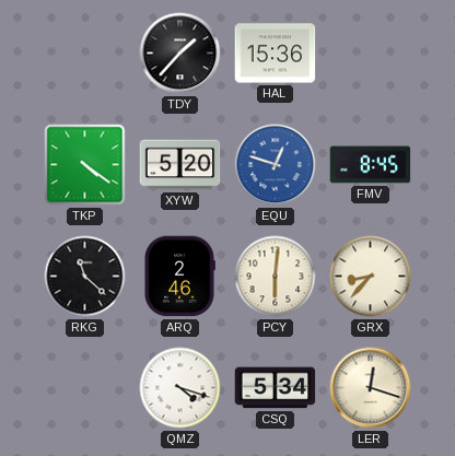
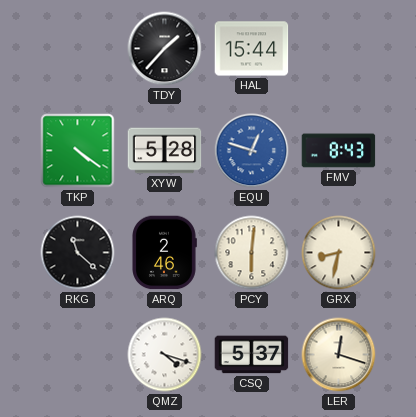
HAL: 15:36 -> 15:44 (252, 49)
XYW: 5:20 -> 5:28 (165, 151)
FMV: 8:45 -> 8:43 (339, 151)
GRX: 8:37 -> 8:32 (339, 253)
CSQ: 5:34 -> 5:37 (252, 355)
